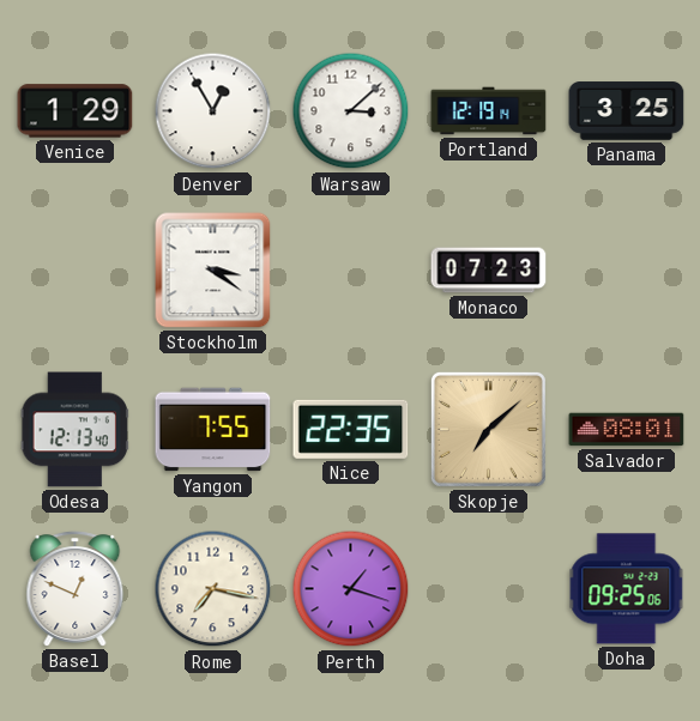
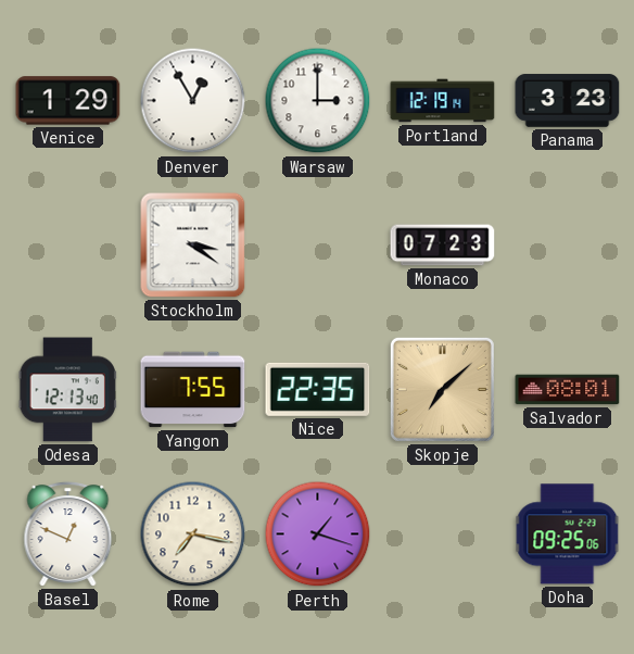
Warsaw: 3:08 -> 3:00 (318, 101)
Panama: 3:25 -> 3:23 (568, 101)
